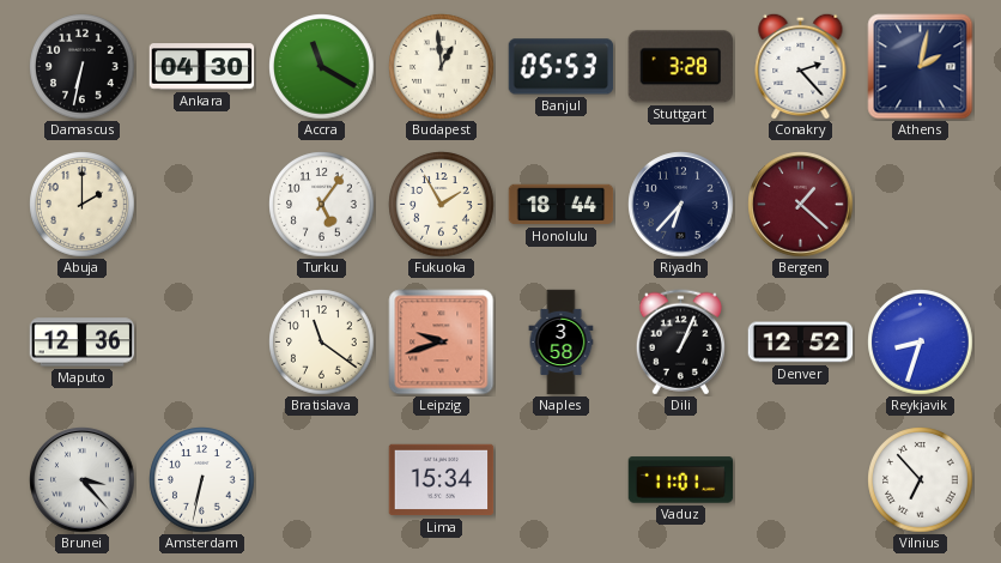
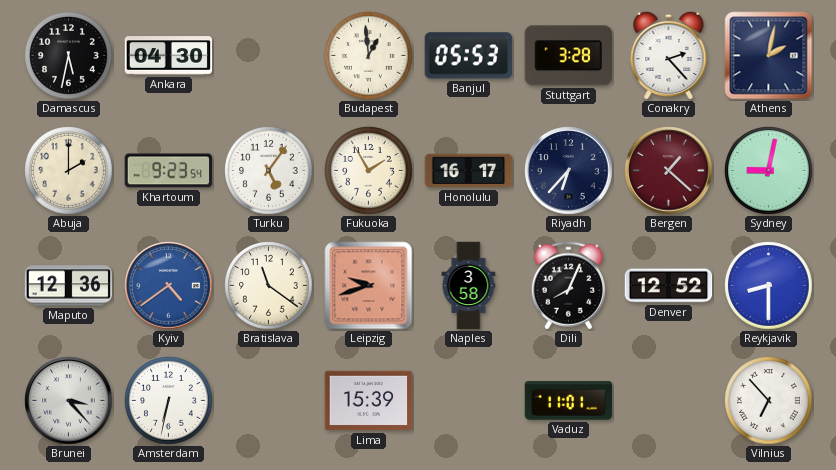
Damascus: 6:32 -> 5:32 (69, 56)
Accra: 11:20 -> none (322, 67)
Khartoum: none -> 9:23 (169, 171)
Honolulu: 18:44 -> 16:17 (469, 171)
Sydney: none -> 9:02 (769, 171)
Kyiv: none -> 4:39 (169, 286)
Dili: 1:04 -> 8:04 (568, 286)
Reykjavik: 8:33 -> 8:30 (769, 286)
Lima: 15:34 -> 15:39 (369, 401)
